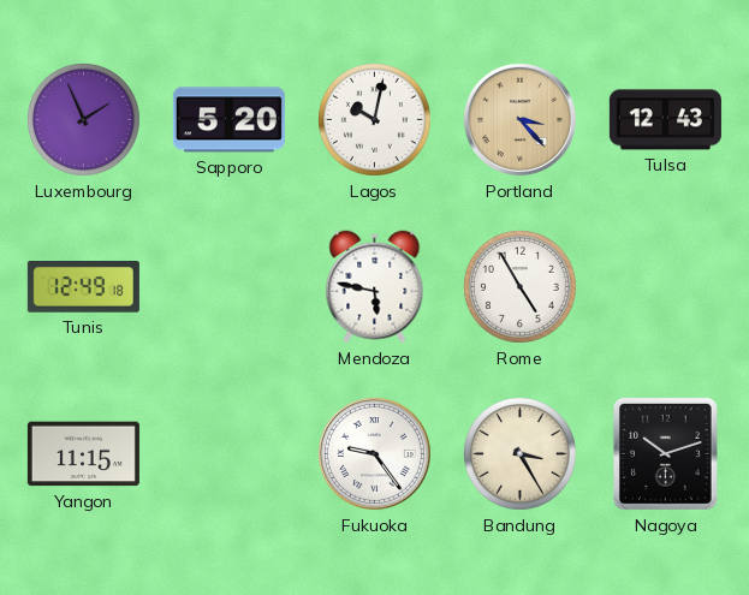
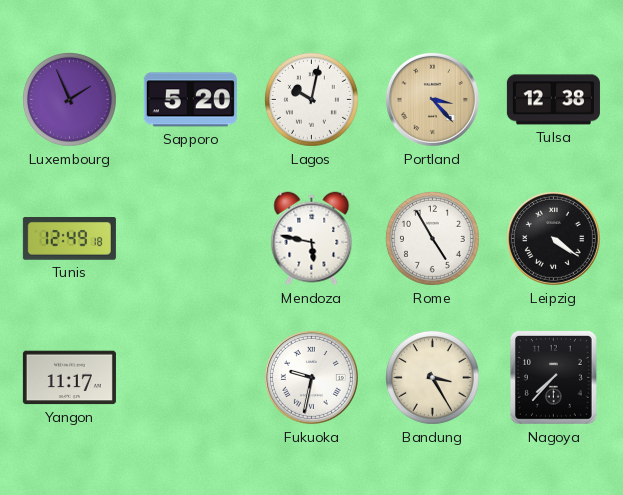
Tulsa: 12:43 -> 12:38 (553, 100)
Leipzig: none -> 4:21 (553, 238)
Yangon: 11:15 -> 11:17 (69, 378)
Fukuoka: 9:24 -> 9:32 (311, 377)
Nagoya: 10:12 -> 7:37 (553, 377)
